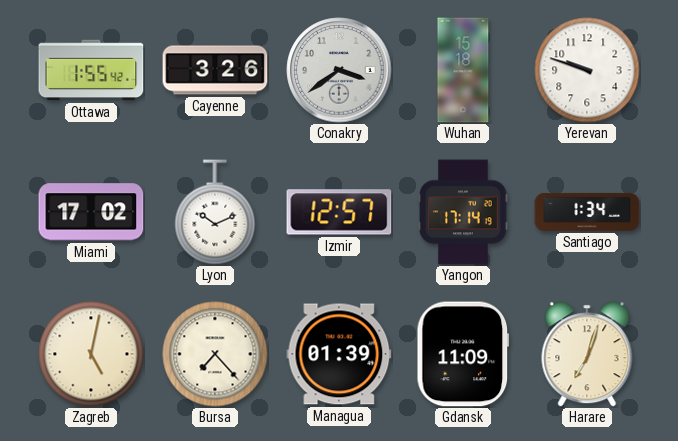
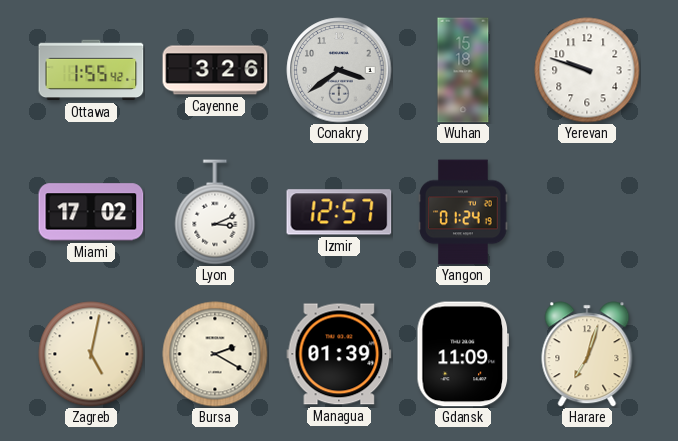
Lyon: 10:11 -> 3:11 (215, 212)
Yangon: 17:14 -> 01:24 (463, 212)
Santiago: 1:34 -> none (587, 212)
Bursa: 7:23 -> 2:20 (215, 354)
